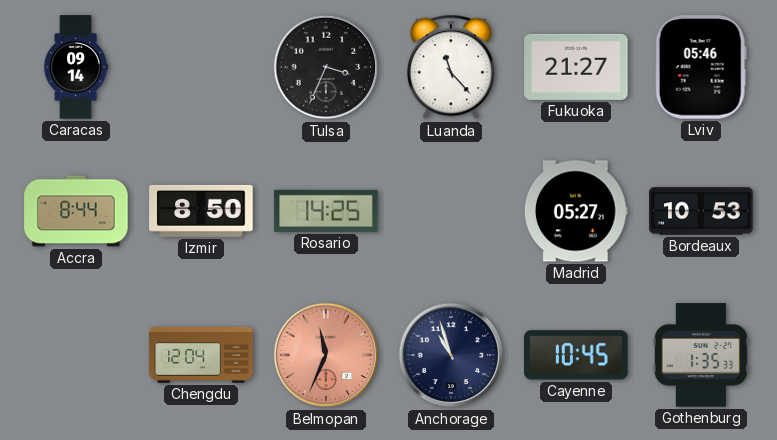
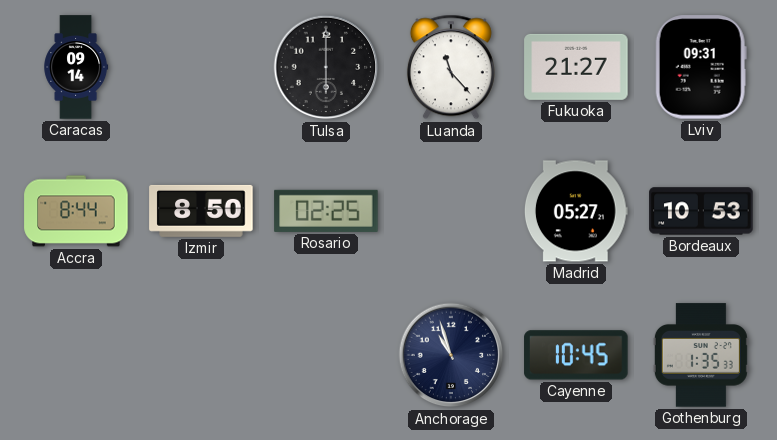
Tulsa: 3:34 -> 6:00 (326, 67)
Lviv: 05:46 -> 09:31 (701, 67)
Rosario: 14:25 -> 02:25 (326, 211)
Chengdu: 12:04 -> none (201, 356)
Belmopan: 11:34 -> none (326, 355)
